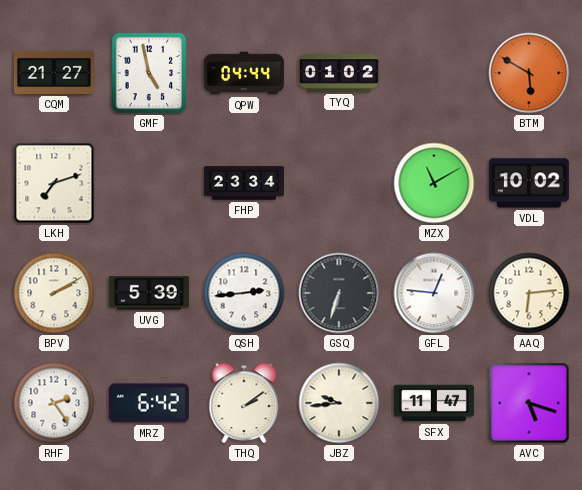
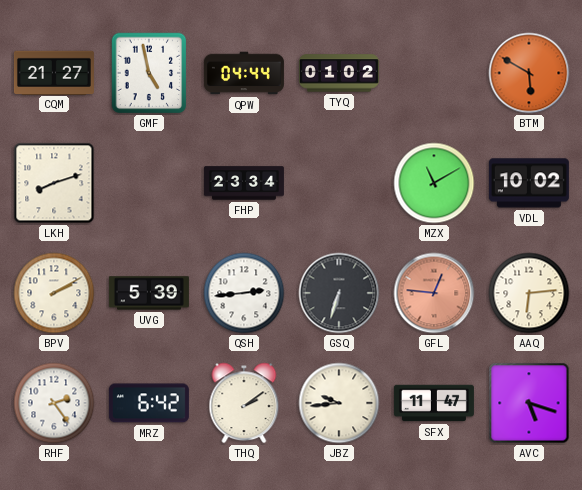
LKH: 7:12 -> 8:12 (54, 183)
GFL dial: white -> salmon (434, 293)
